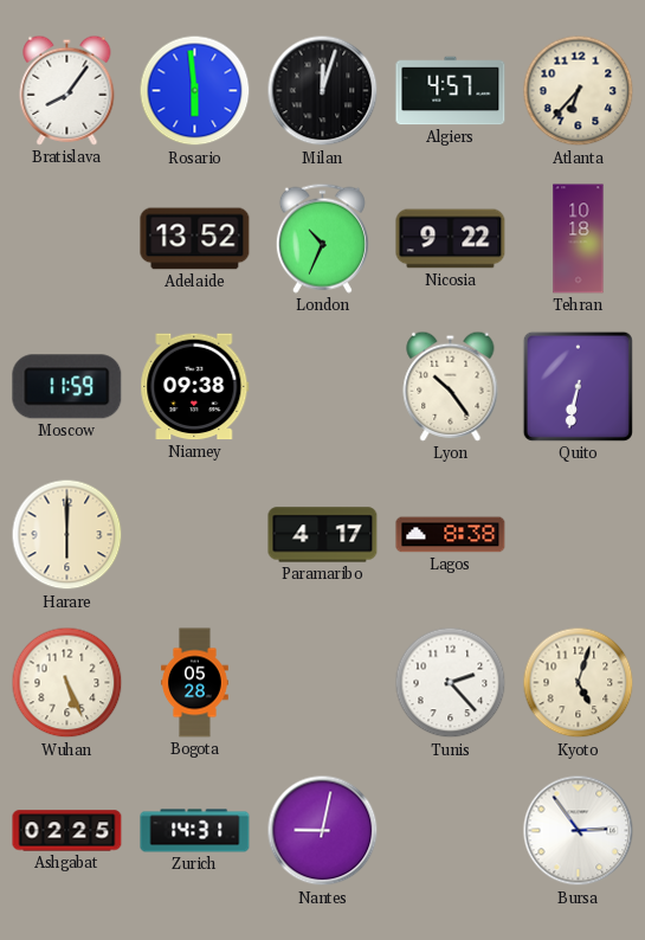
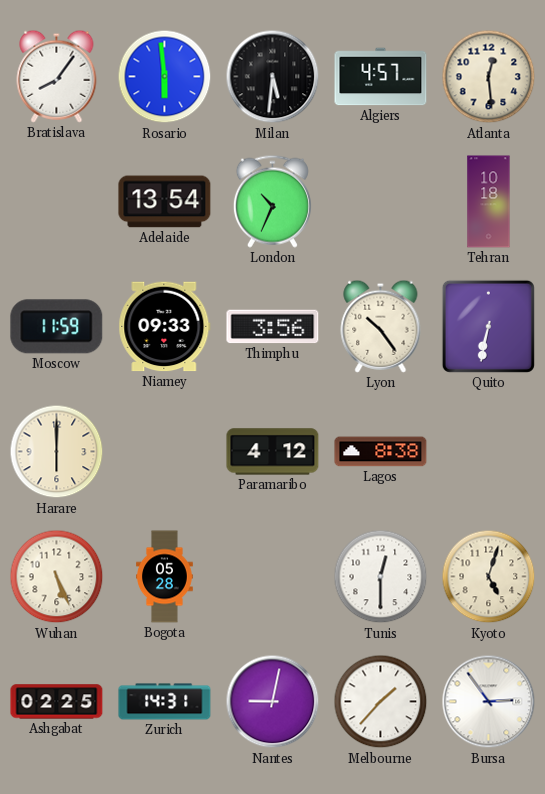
Milan: 12:03 -> 5:31 (273, 77)
Atlanta: 6:37 -> 12:29 (489, 77)
Adelaide: 13:52 -> 13:54 (165, 202)
Nicosia: 9:22 -> none (451, 239)
Niamey: 09:38 -> 09:33 (165, 327)
Thimphu: none -> 3:56 (273, 327)
Paramaribo: 4:17 -> 4:12 (273, 452)
Tunis: 2:23 -> 12:30 (381, 577)
Melbourne: none -> 1:37 (381, 702)
